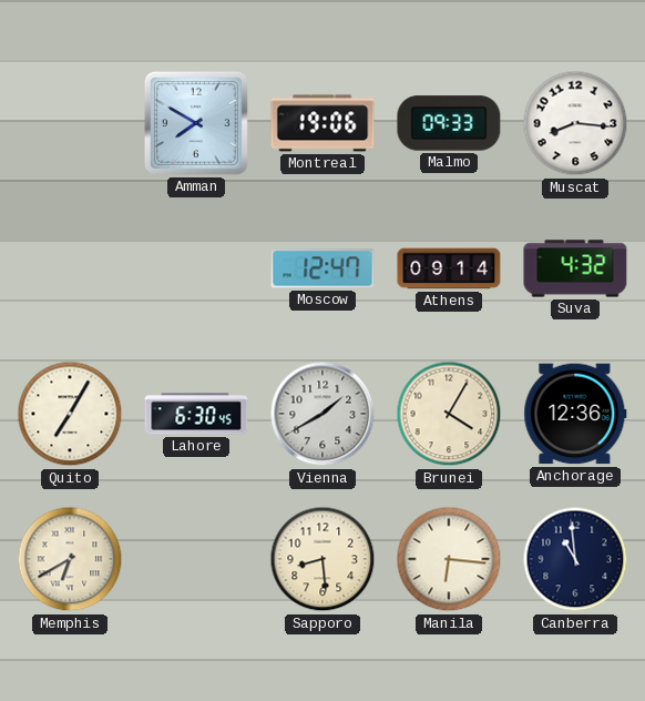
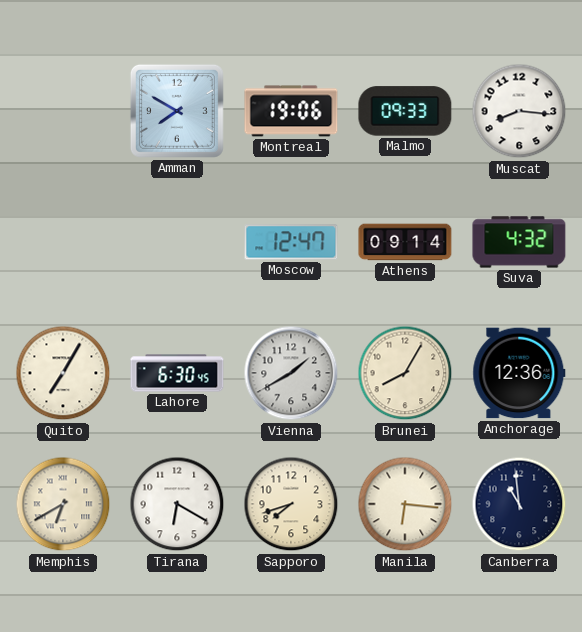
Brunei: 4:05 -> 8:05 (405, 373)
Tirana: none -> 6:20 (177, 504)
Sapporo: 8:29 -> 7:42 (291, 504)
